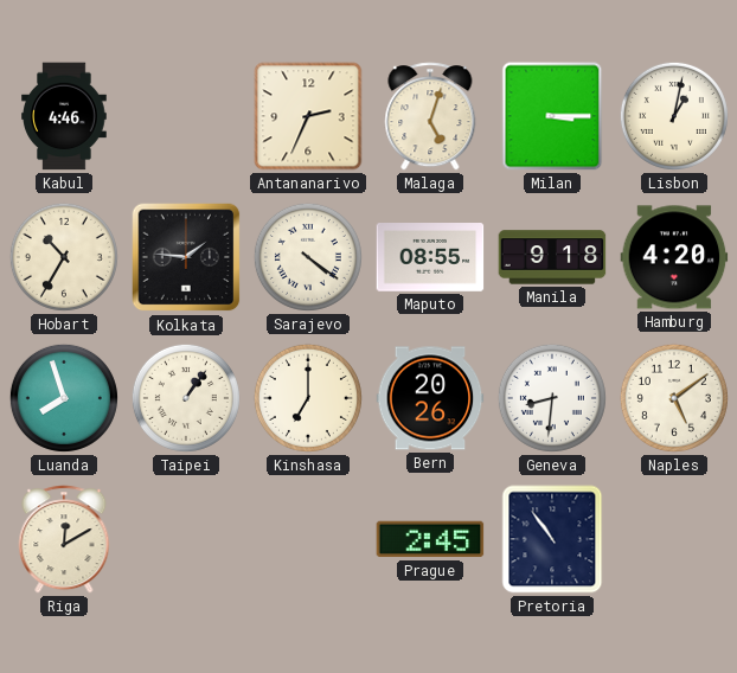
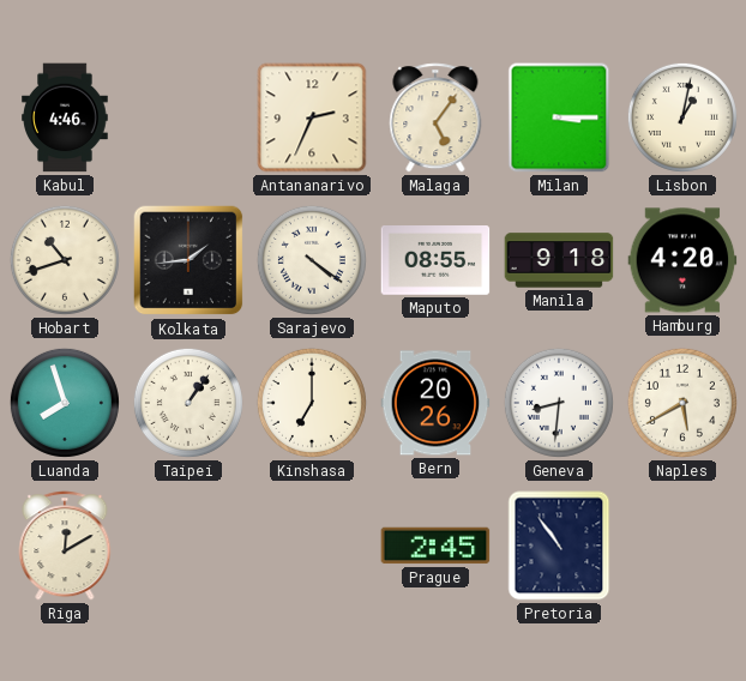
Malaga: 5:03 -> 5:06 (435, 117)
Hobart: 10:35 -> 10:42 (65, 260)
Kolkata: 1:46 -> 1:44 (188, 260)
Naples: 5:09 -> 5:40 (682, 403)
